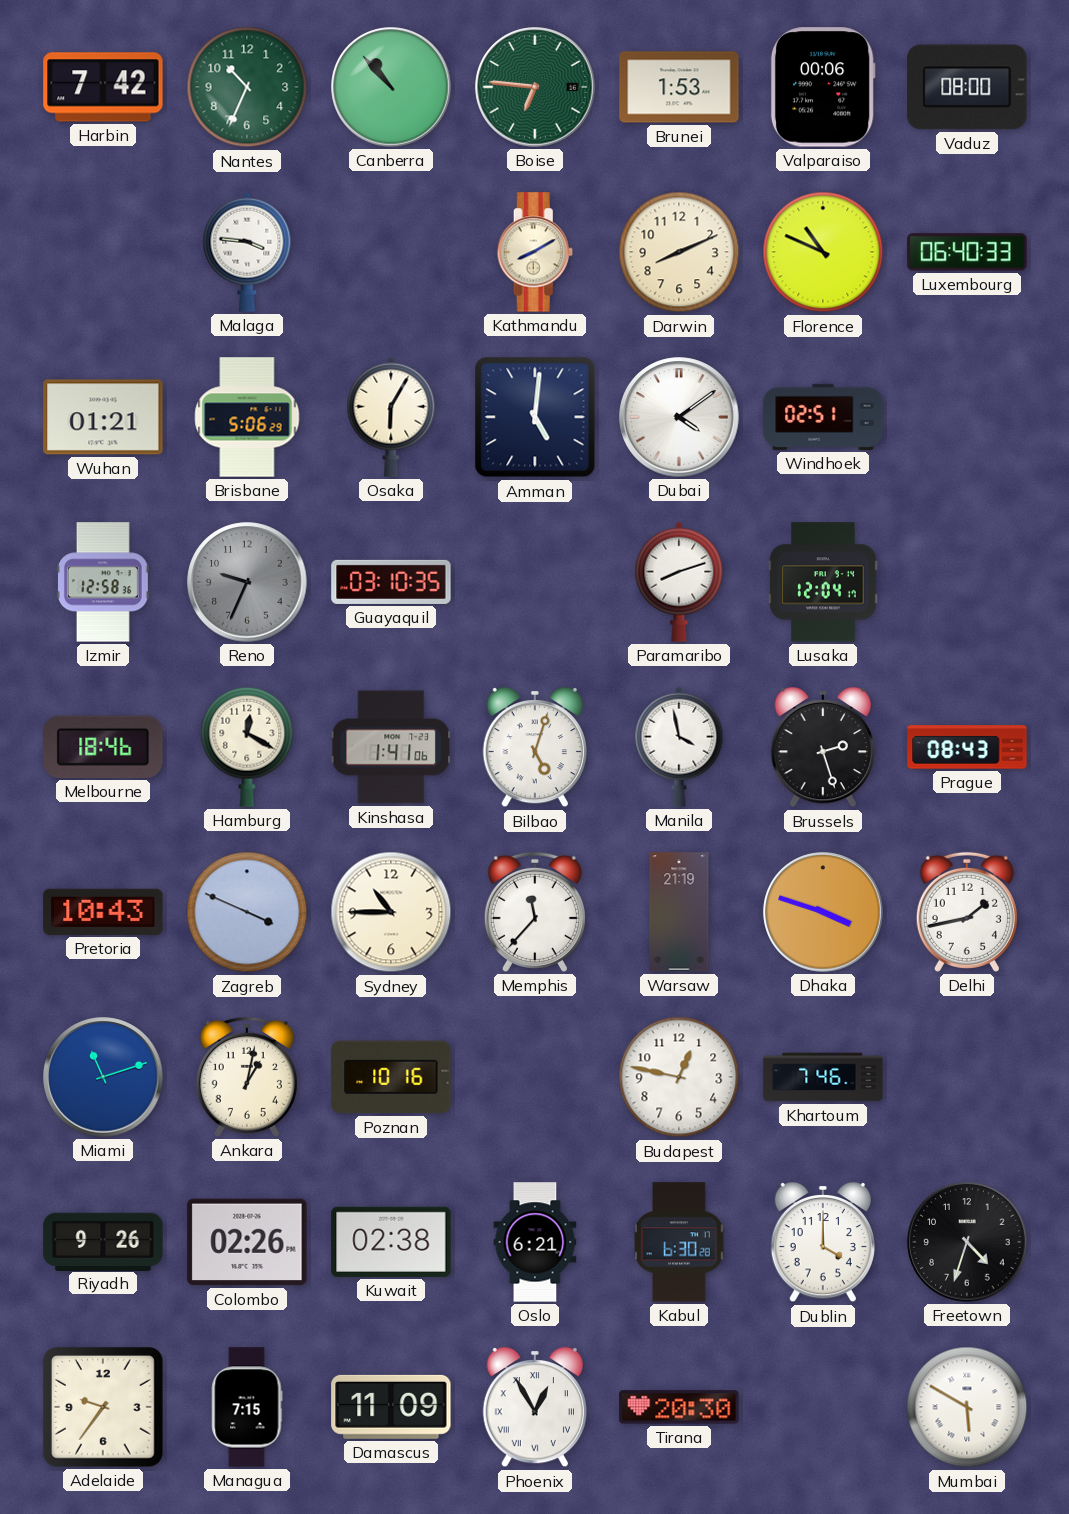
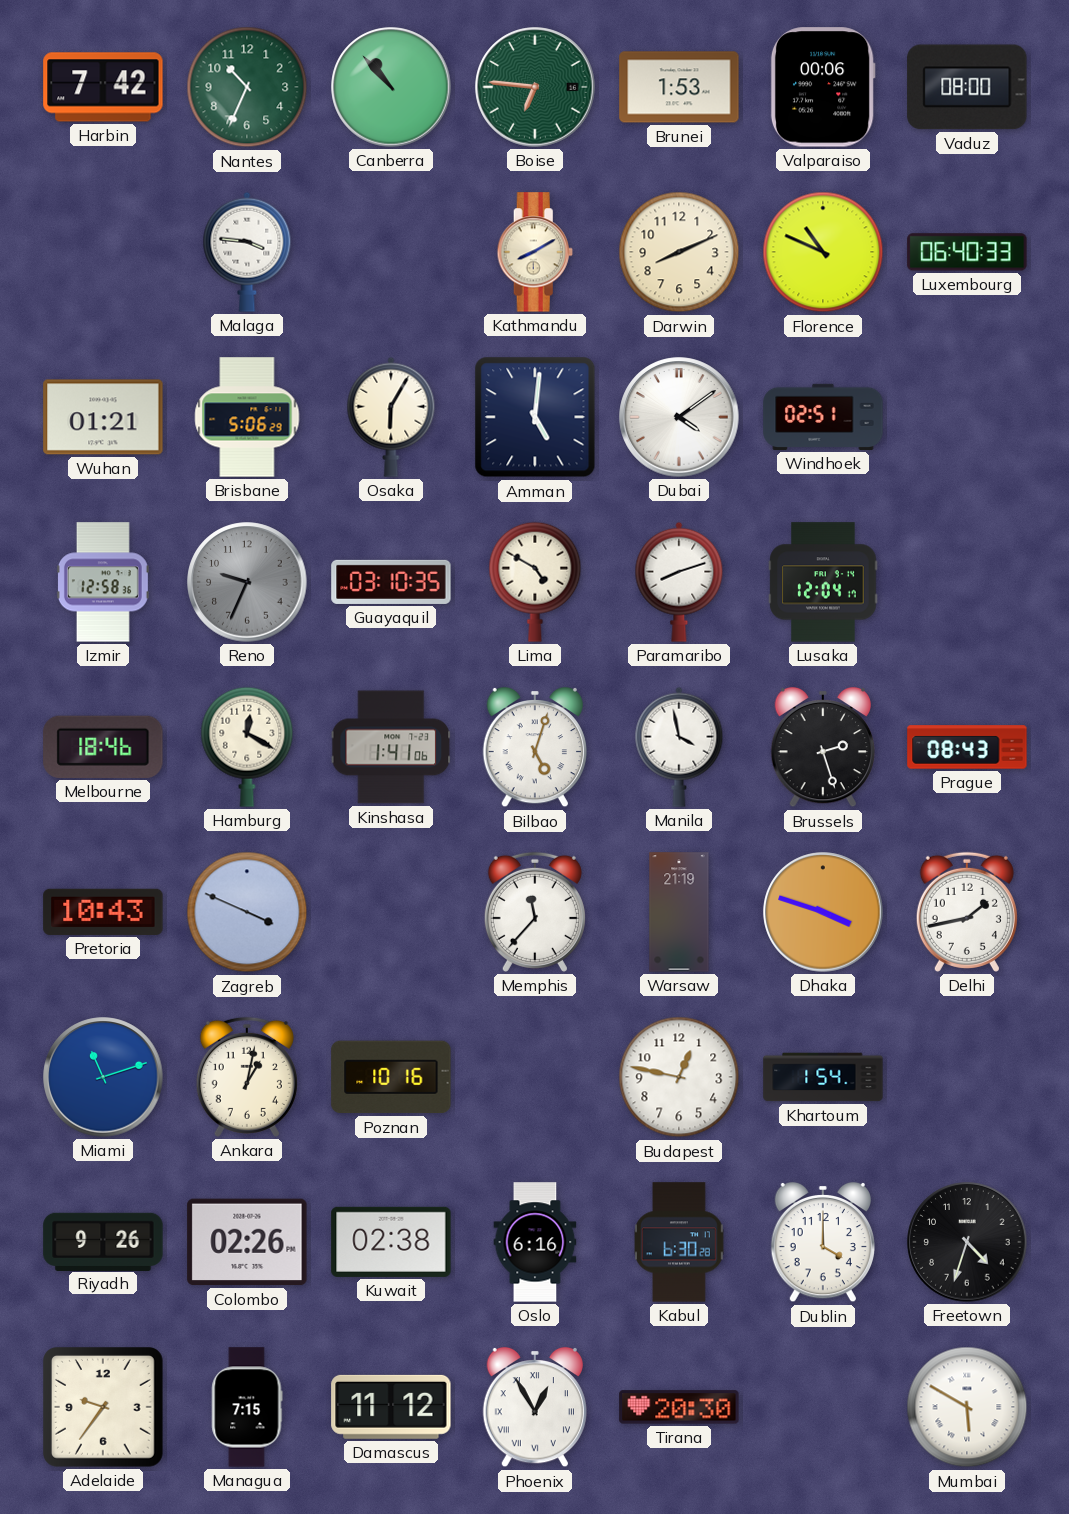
Lima: none -> 4:50 (535, 582)
Sydney: 10:45 -> none (391, 912)
Khartoum: 7:46 -> 1:54 (823, 1077)
Oslo: 6:21 -> 6:16 (535, 1242)
Damascus: 11:09 -> 11:12 (391, 1407)
